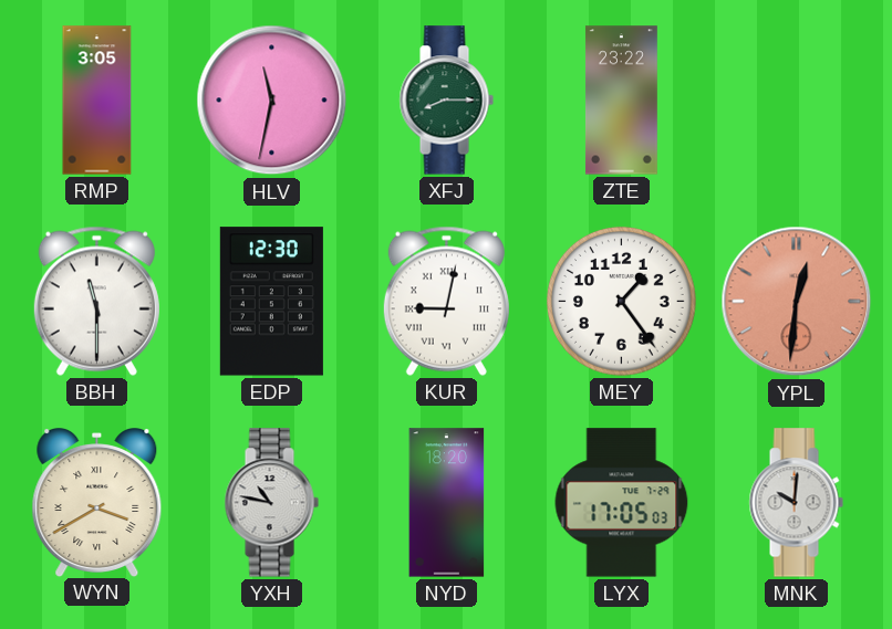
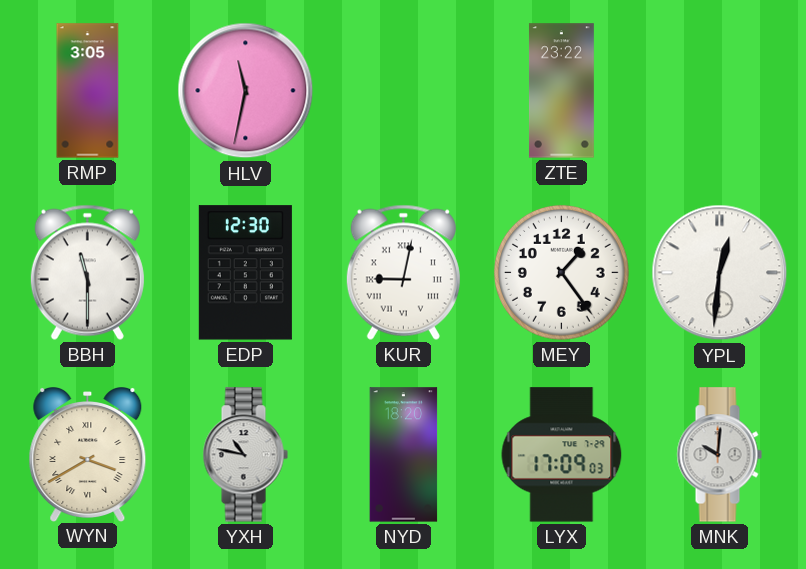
XFJ: 8:15 -> none (446, 101)
YPL dial: salmon -> white (720, 273)
LYX: 17:05 -> 17:09 (562, 455)
